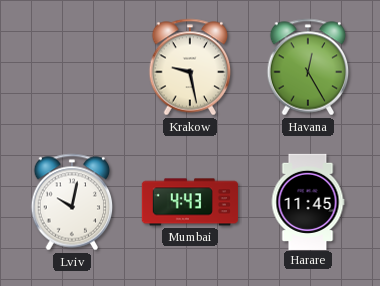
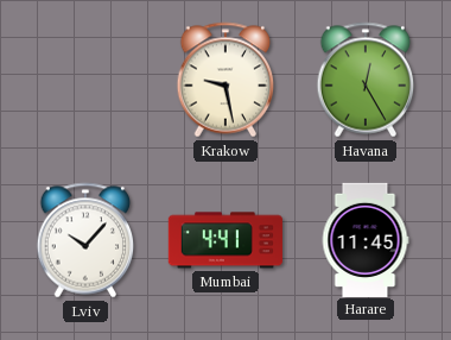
Lviv: 10:02 -> 10:07 (85, 240)
Mumbai: 4:43 -> 4:41 (225, 240)
